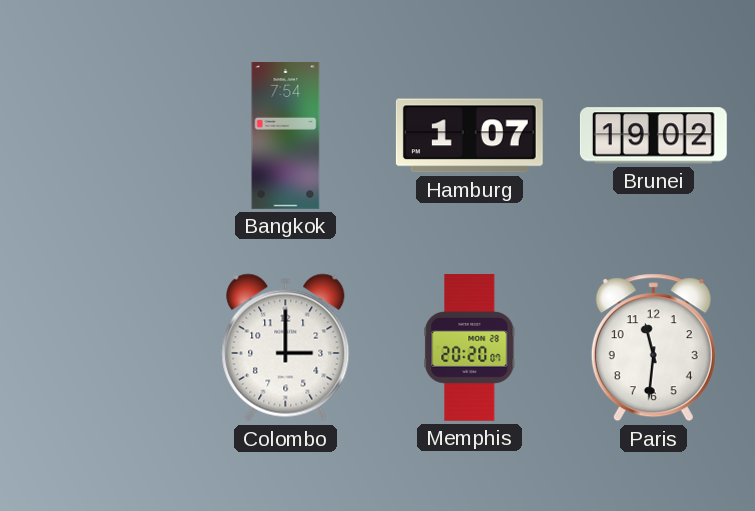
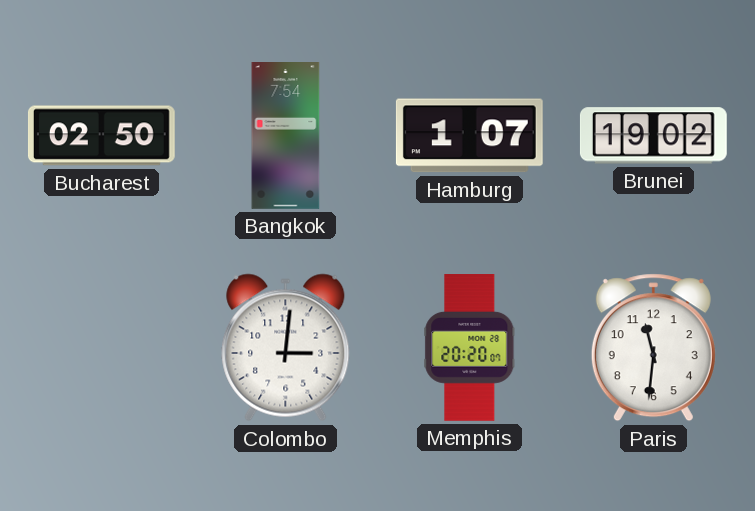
Bucharest: none -> 02:50 (101, 136)
Colombo: 3:00 -> 3:01 (286, 348)
